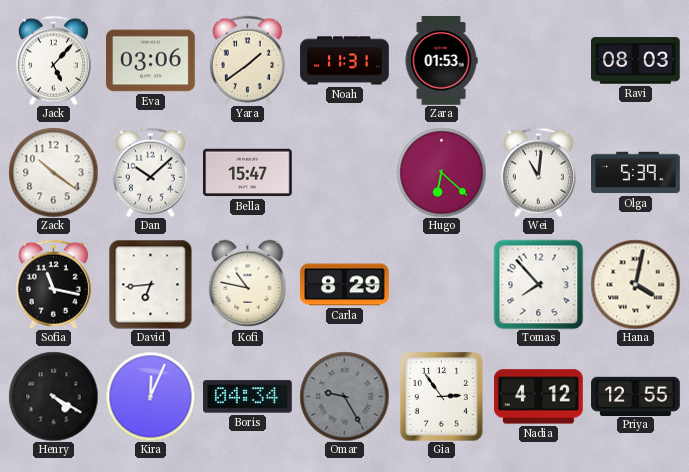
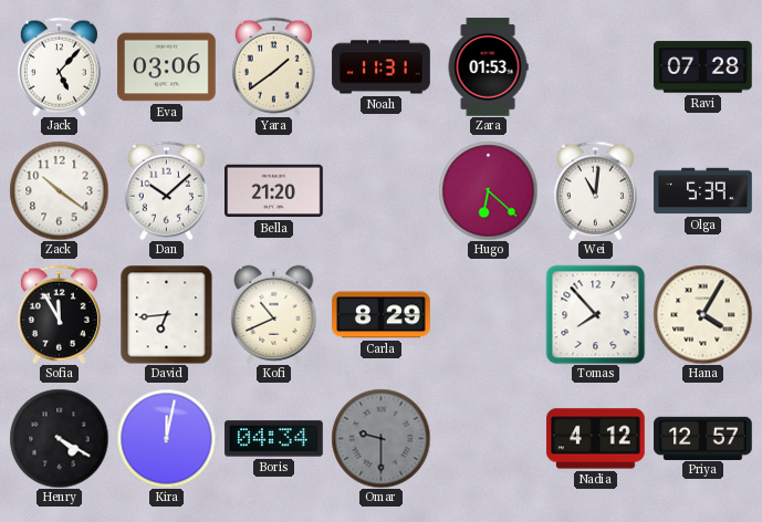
Ravi: 08:03 -> 07:28 (703, 67)
Bella: 15:47 -> 21:20 (274, 191)
Sofia: 11:17 -> 11:55 (59, 314)
Kofi: 10:47 -> 10:41 (274, 314)
Hana: 4:02 -> 4:05 (702, 314)
Kira: 12:04 -> 12:02 (166, 438)
Omar: 9:25 -> 9:30 (380, 438)
Gia: 2:54 -> none (442, 397)
Priya: 12:55 -> 12:57 (703, 438)
